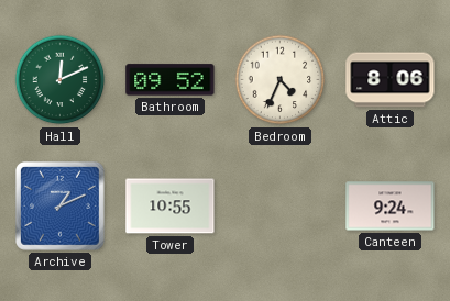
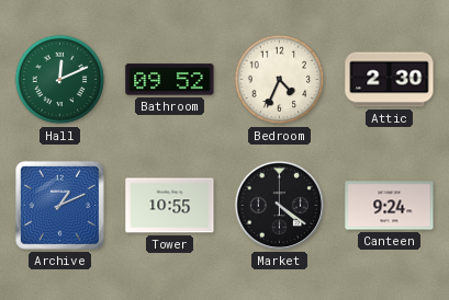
Attic: 8:06 -> 2:30 (390, 80)
Market: none -> 4:21 (279, 205)
